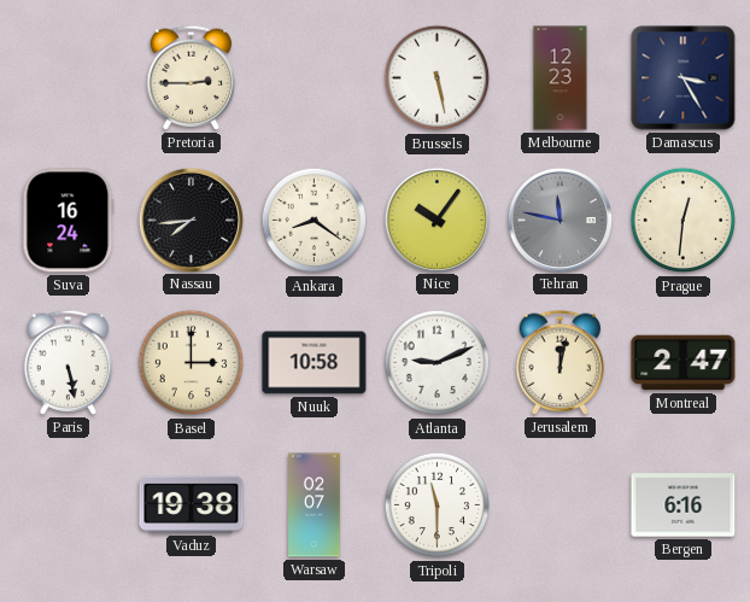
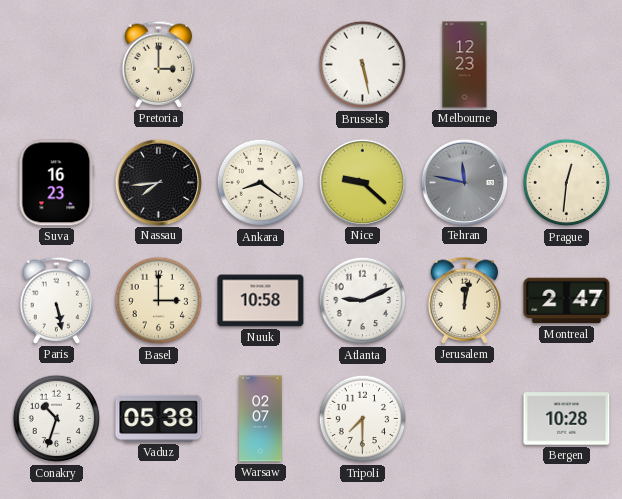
Pretoria: 2:45 -> 3:00 (159, 64)
Damascus: 3:25 -> none (684, 78)
Suva: 16:24 -> 16:23 (57, 183)
Nice: 10:06 -> 9:22 (362, 182)
Conakry: none -> 10:33 (57, 419)
Vaduz: 19:38 -> 05:38 (159, 418)
Tripoli: 11:30 -> 7:30 (363, 419)
Bergen: 6:16 -> 10:28 (567, 419)
